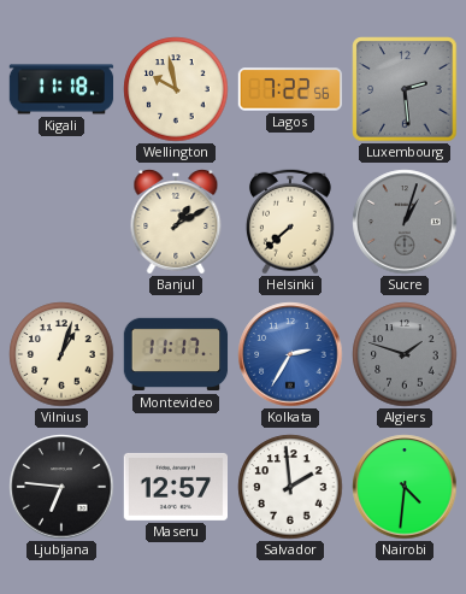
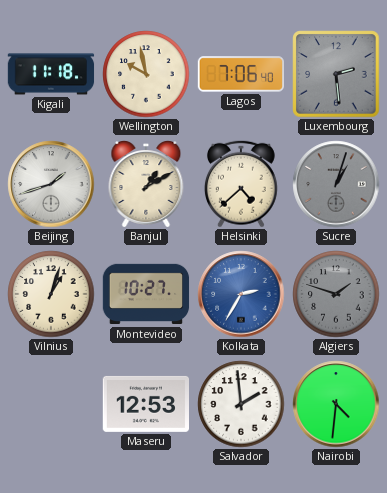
Lagos: 7:22 -> 7:06 (240, 74)
Beijing: none -> 1:42 (51, 184)
Helsinki: 7:38 -> 4:38 (241, 184)
Montevideo: 11:17 -> 10:27 (146, 294)
Ljubljana: 6:46 -> none (61, 487)
Maseru: 12:57 -> 12:53 (145, 404)
